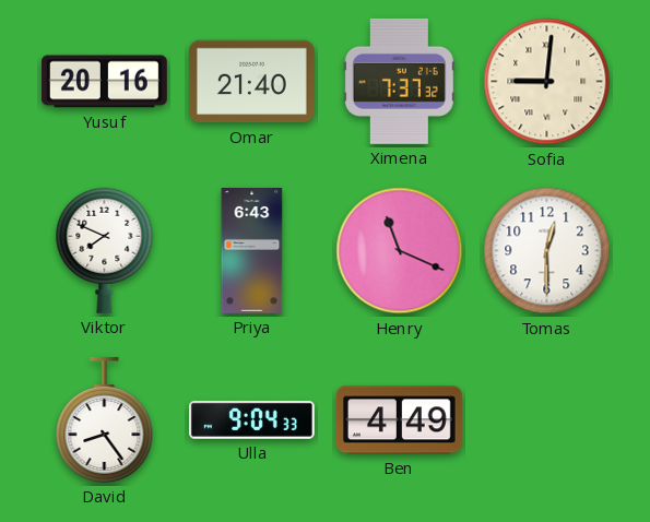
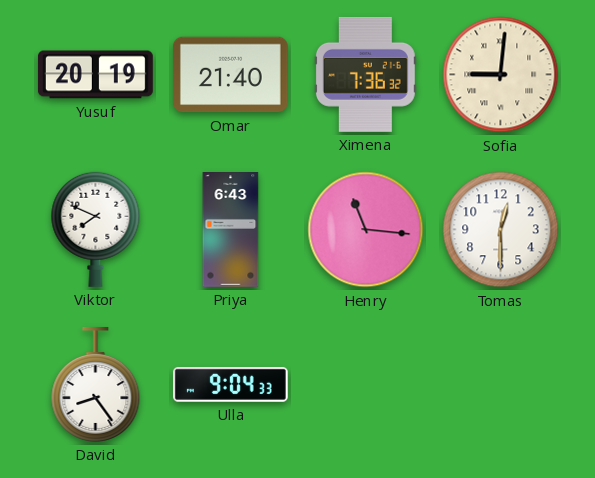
Yusuf: 20:16 -> 20:19 (95, 75)
Ximena: 7:37 -> 7:36 (365, 74)
Henry: 11:19 -> 11:16 (366, 230)
Ben: 4:49 -> none (399, 420)
